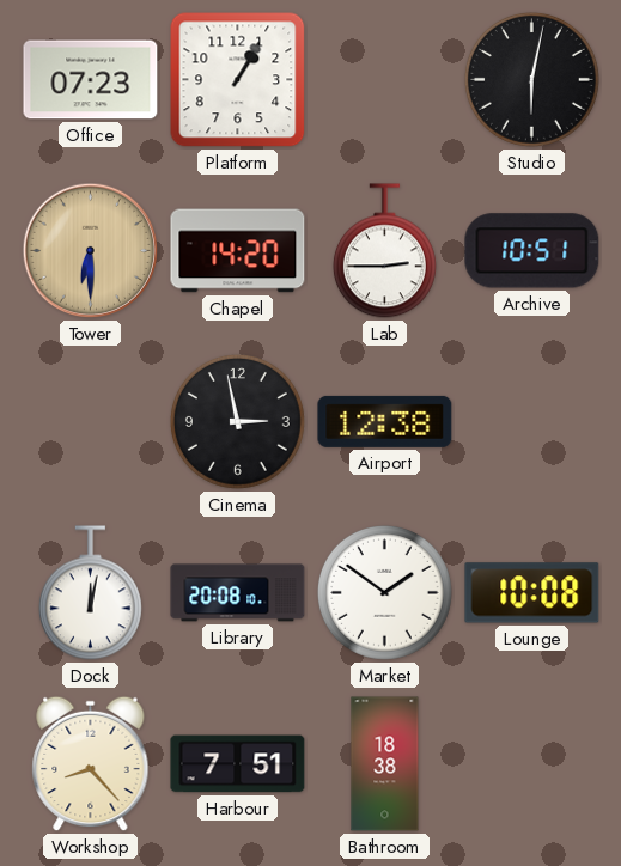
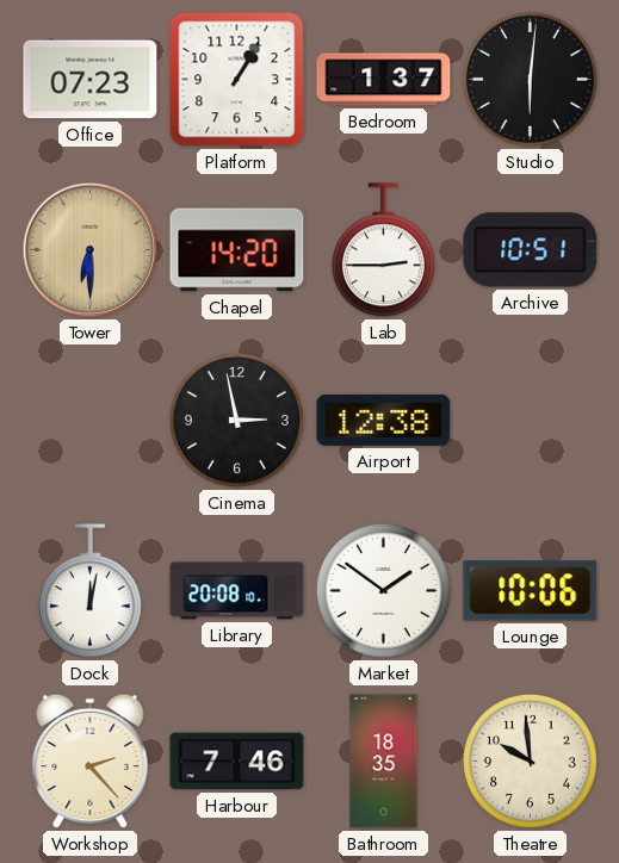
Bedroom: none -> 1:37 (384, 80)
Studio: 6:02 -> 6:01 (530, 79)
Lounge: 10:08 -> 10:06 (531, 591)
Workshop: 8:23 -> 2:23 (91, 762)
Harbour: 7:51 -> 7:46 (237, 762)
Bathroom: 18:38 -> 18:35 (384, 762)
Theatre: none -> 9:59 (530, 760)
